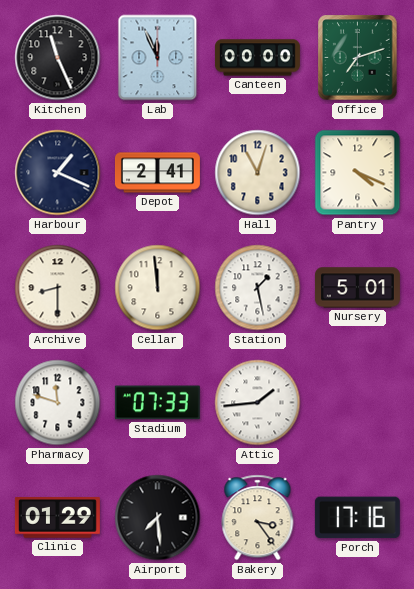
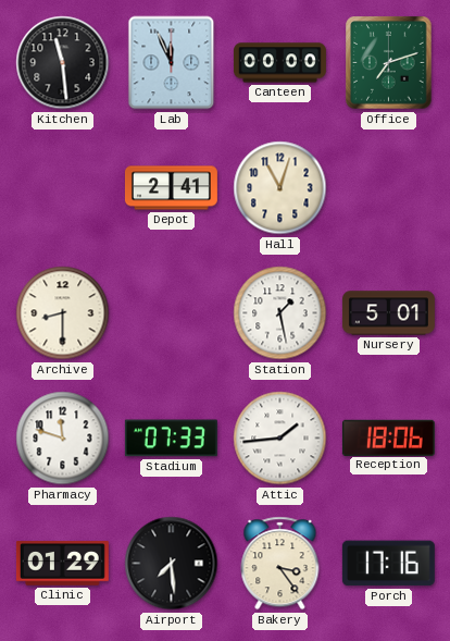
Kitchen: 11:26 -> 11:29 (63, 63)
Harbour: 1:19 -> none (58, 173)
Pantry: 4:19 -> none (358, 173)
Cellar: 11:59 -> none (158, 288)
Reception: none -> 18:06 (388, 437)
